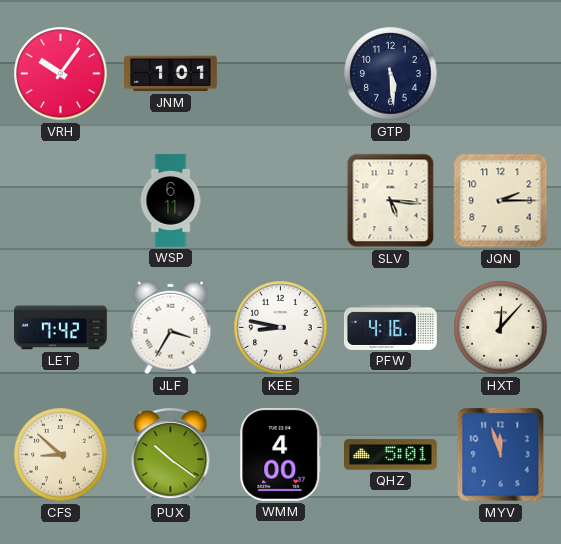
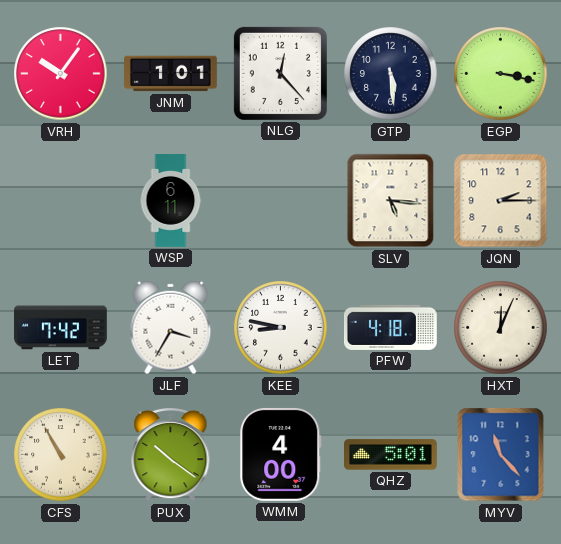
NLG: none -> 12:23 (280, 73)
EGP: none -> 3:17 (501, 74)
PFW: 4:16 -> 4:18 (390, 327)
HXT: 12:07 -> 12:04 (501, 328)
CFS: 8:52 -> 10:55 (61, 455)
MYV: 11:57 -> 11:23 (501, 455)
